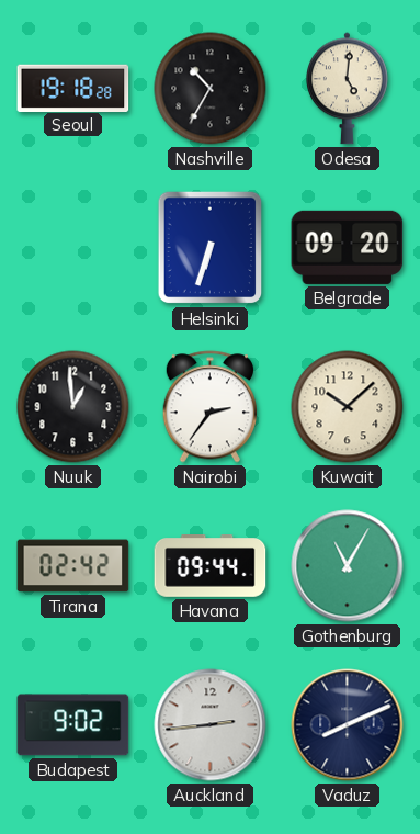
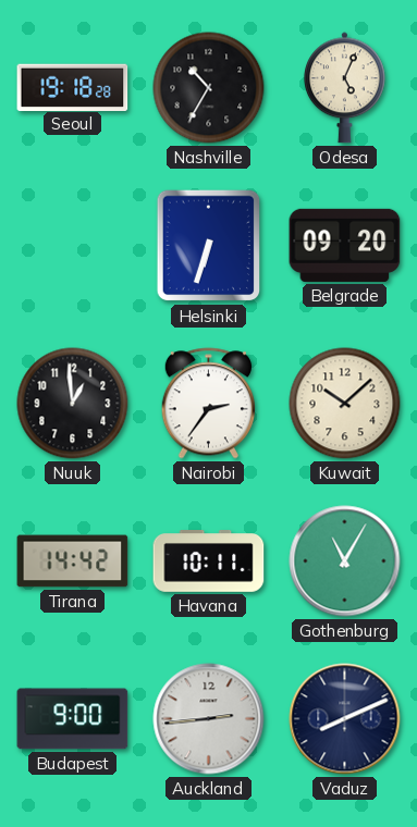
Odesa: 5:01 -> 5:04 (345, 88)
Tirana: 02:42 -> 14:42 (73, 561)
Havana: 09:44 -> 10:11 (209, 561)
Budapest: 9:02 -> 9:00 (73, 719)
